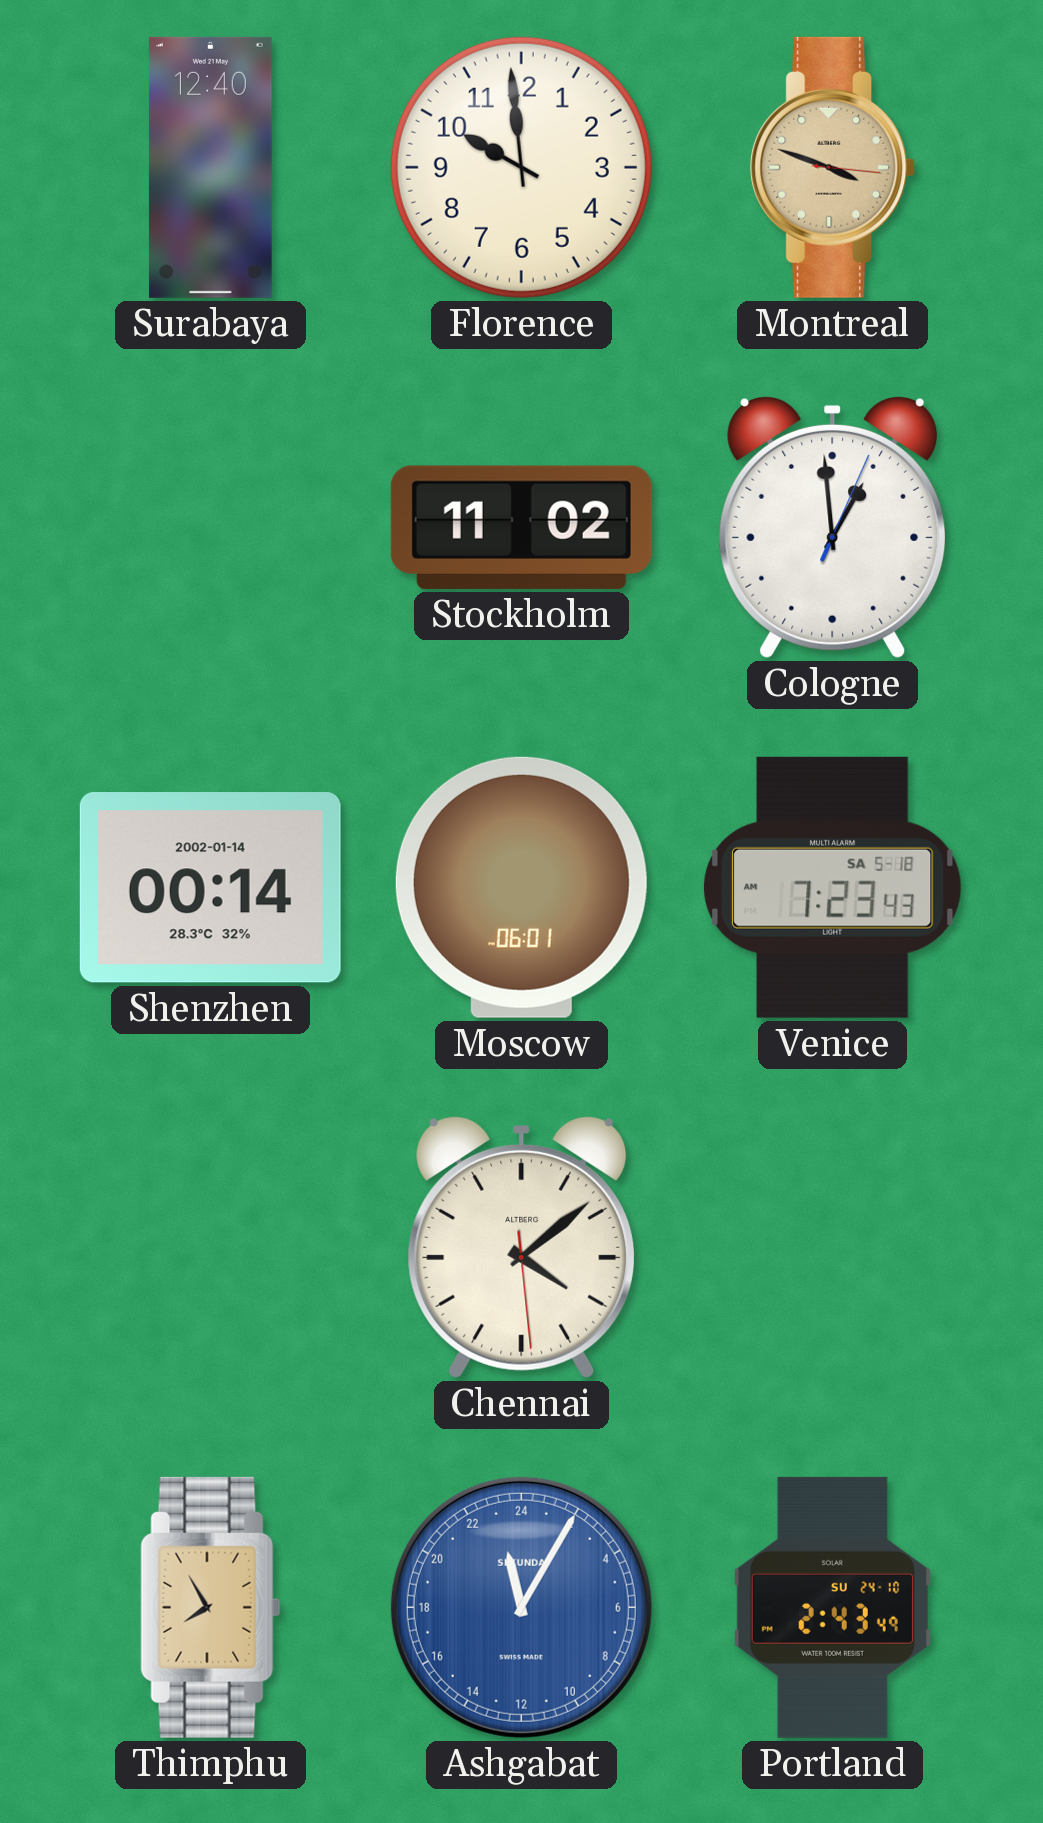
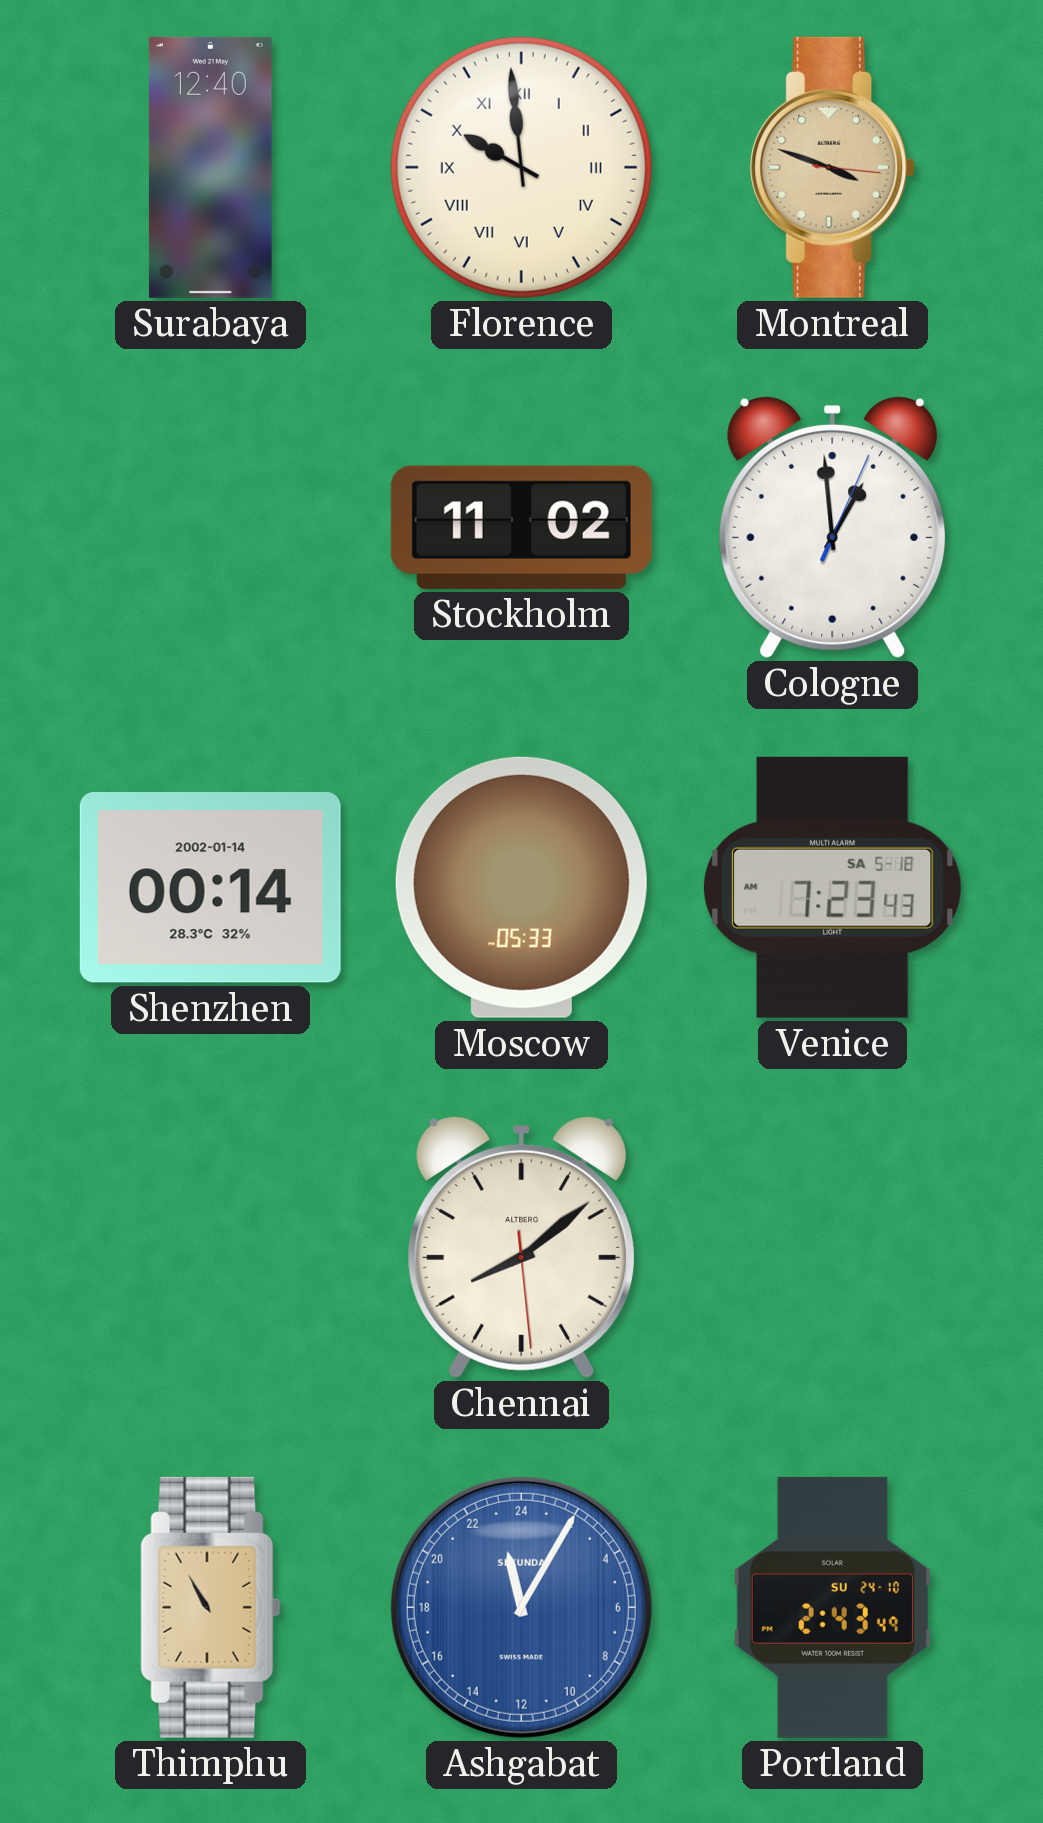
Florence numerals: Arabic -> Roman (521, 167)
Moscow: 06:01 -> 05:33 (521, 887)
Chennai: 4:08 -> 8:08 (521, 1248)
Thimphu: 7:55 -> 10:55 (211, 1607)
